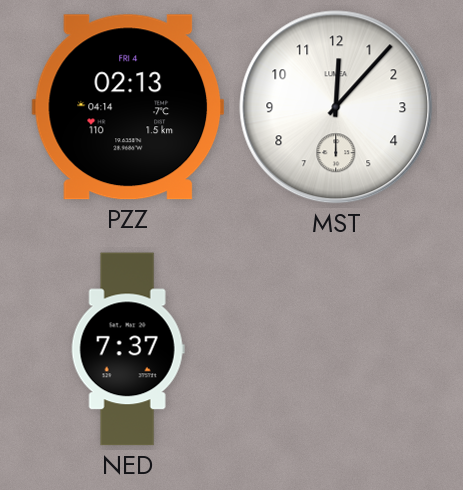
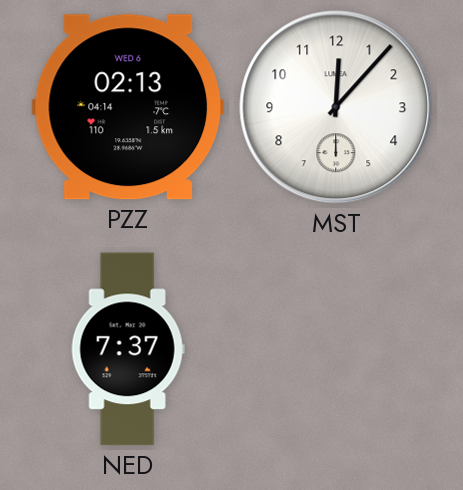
PZZ date: FRI 4 -> WED 6 (128, 107)
